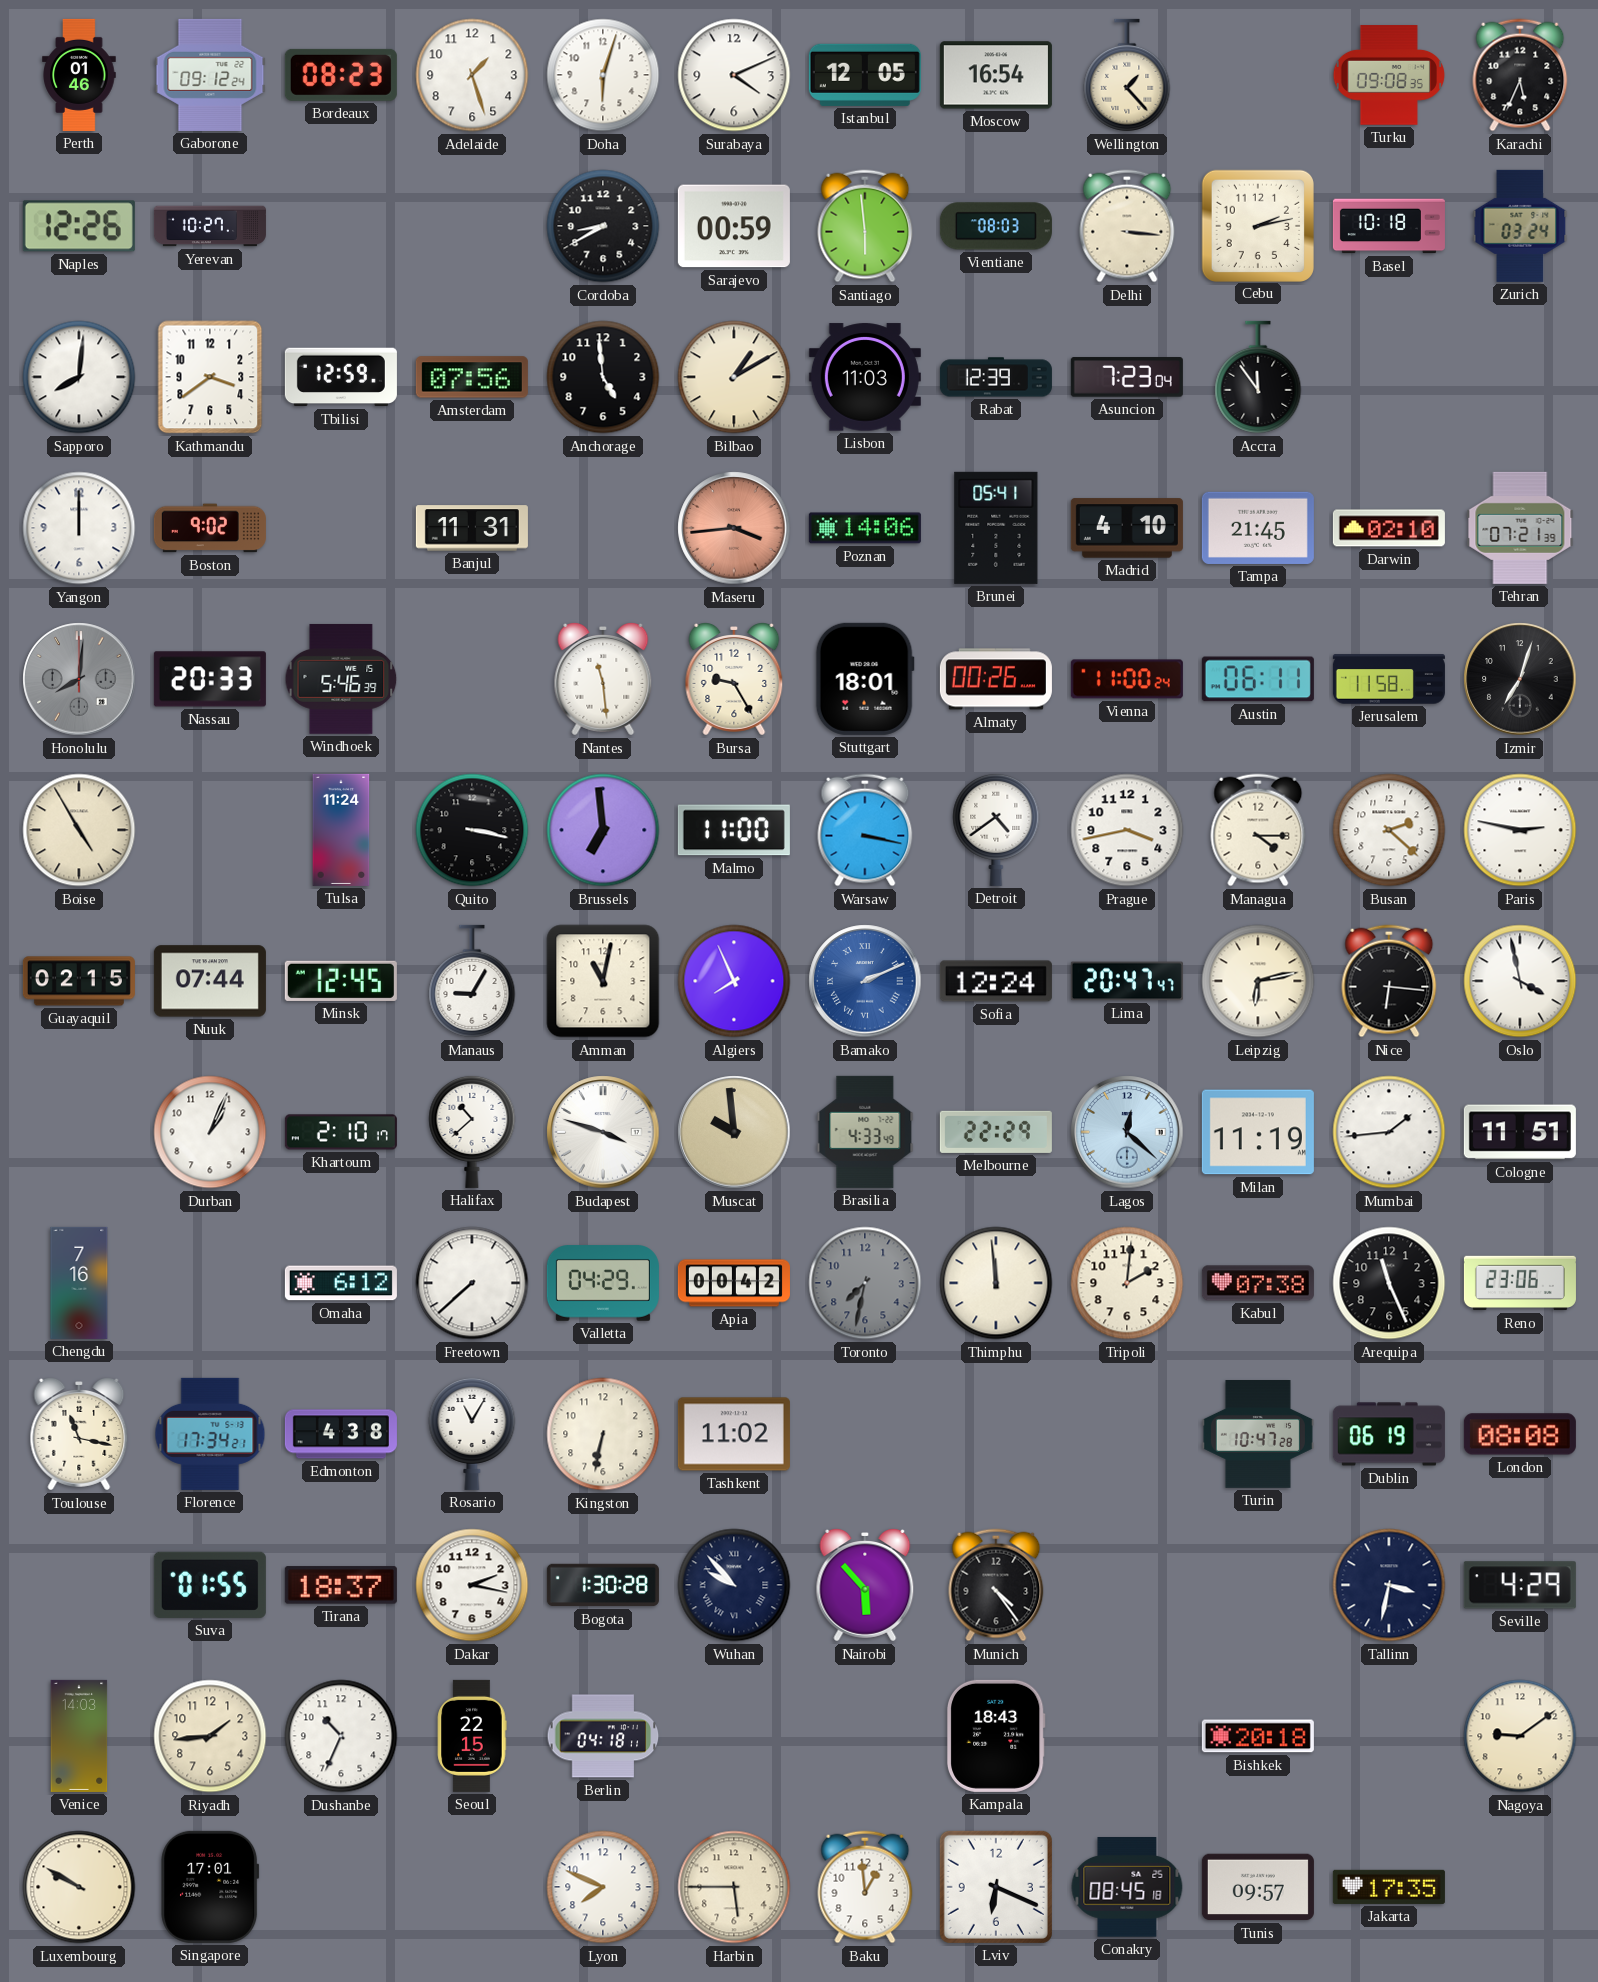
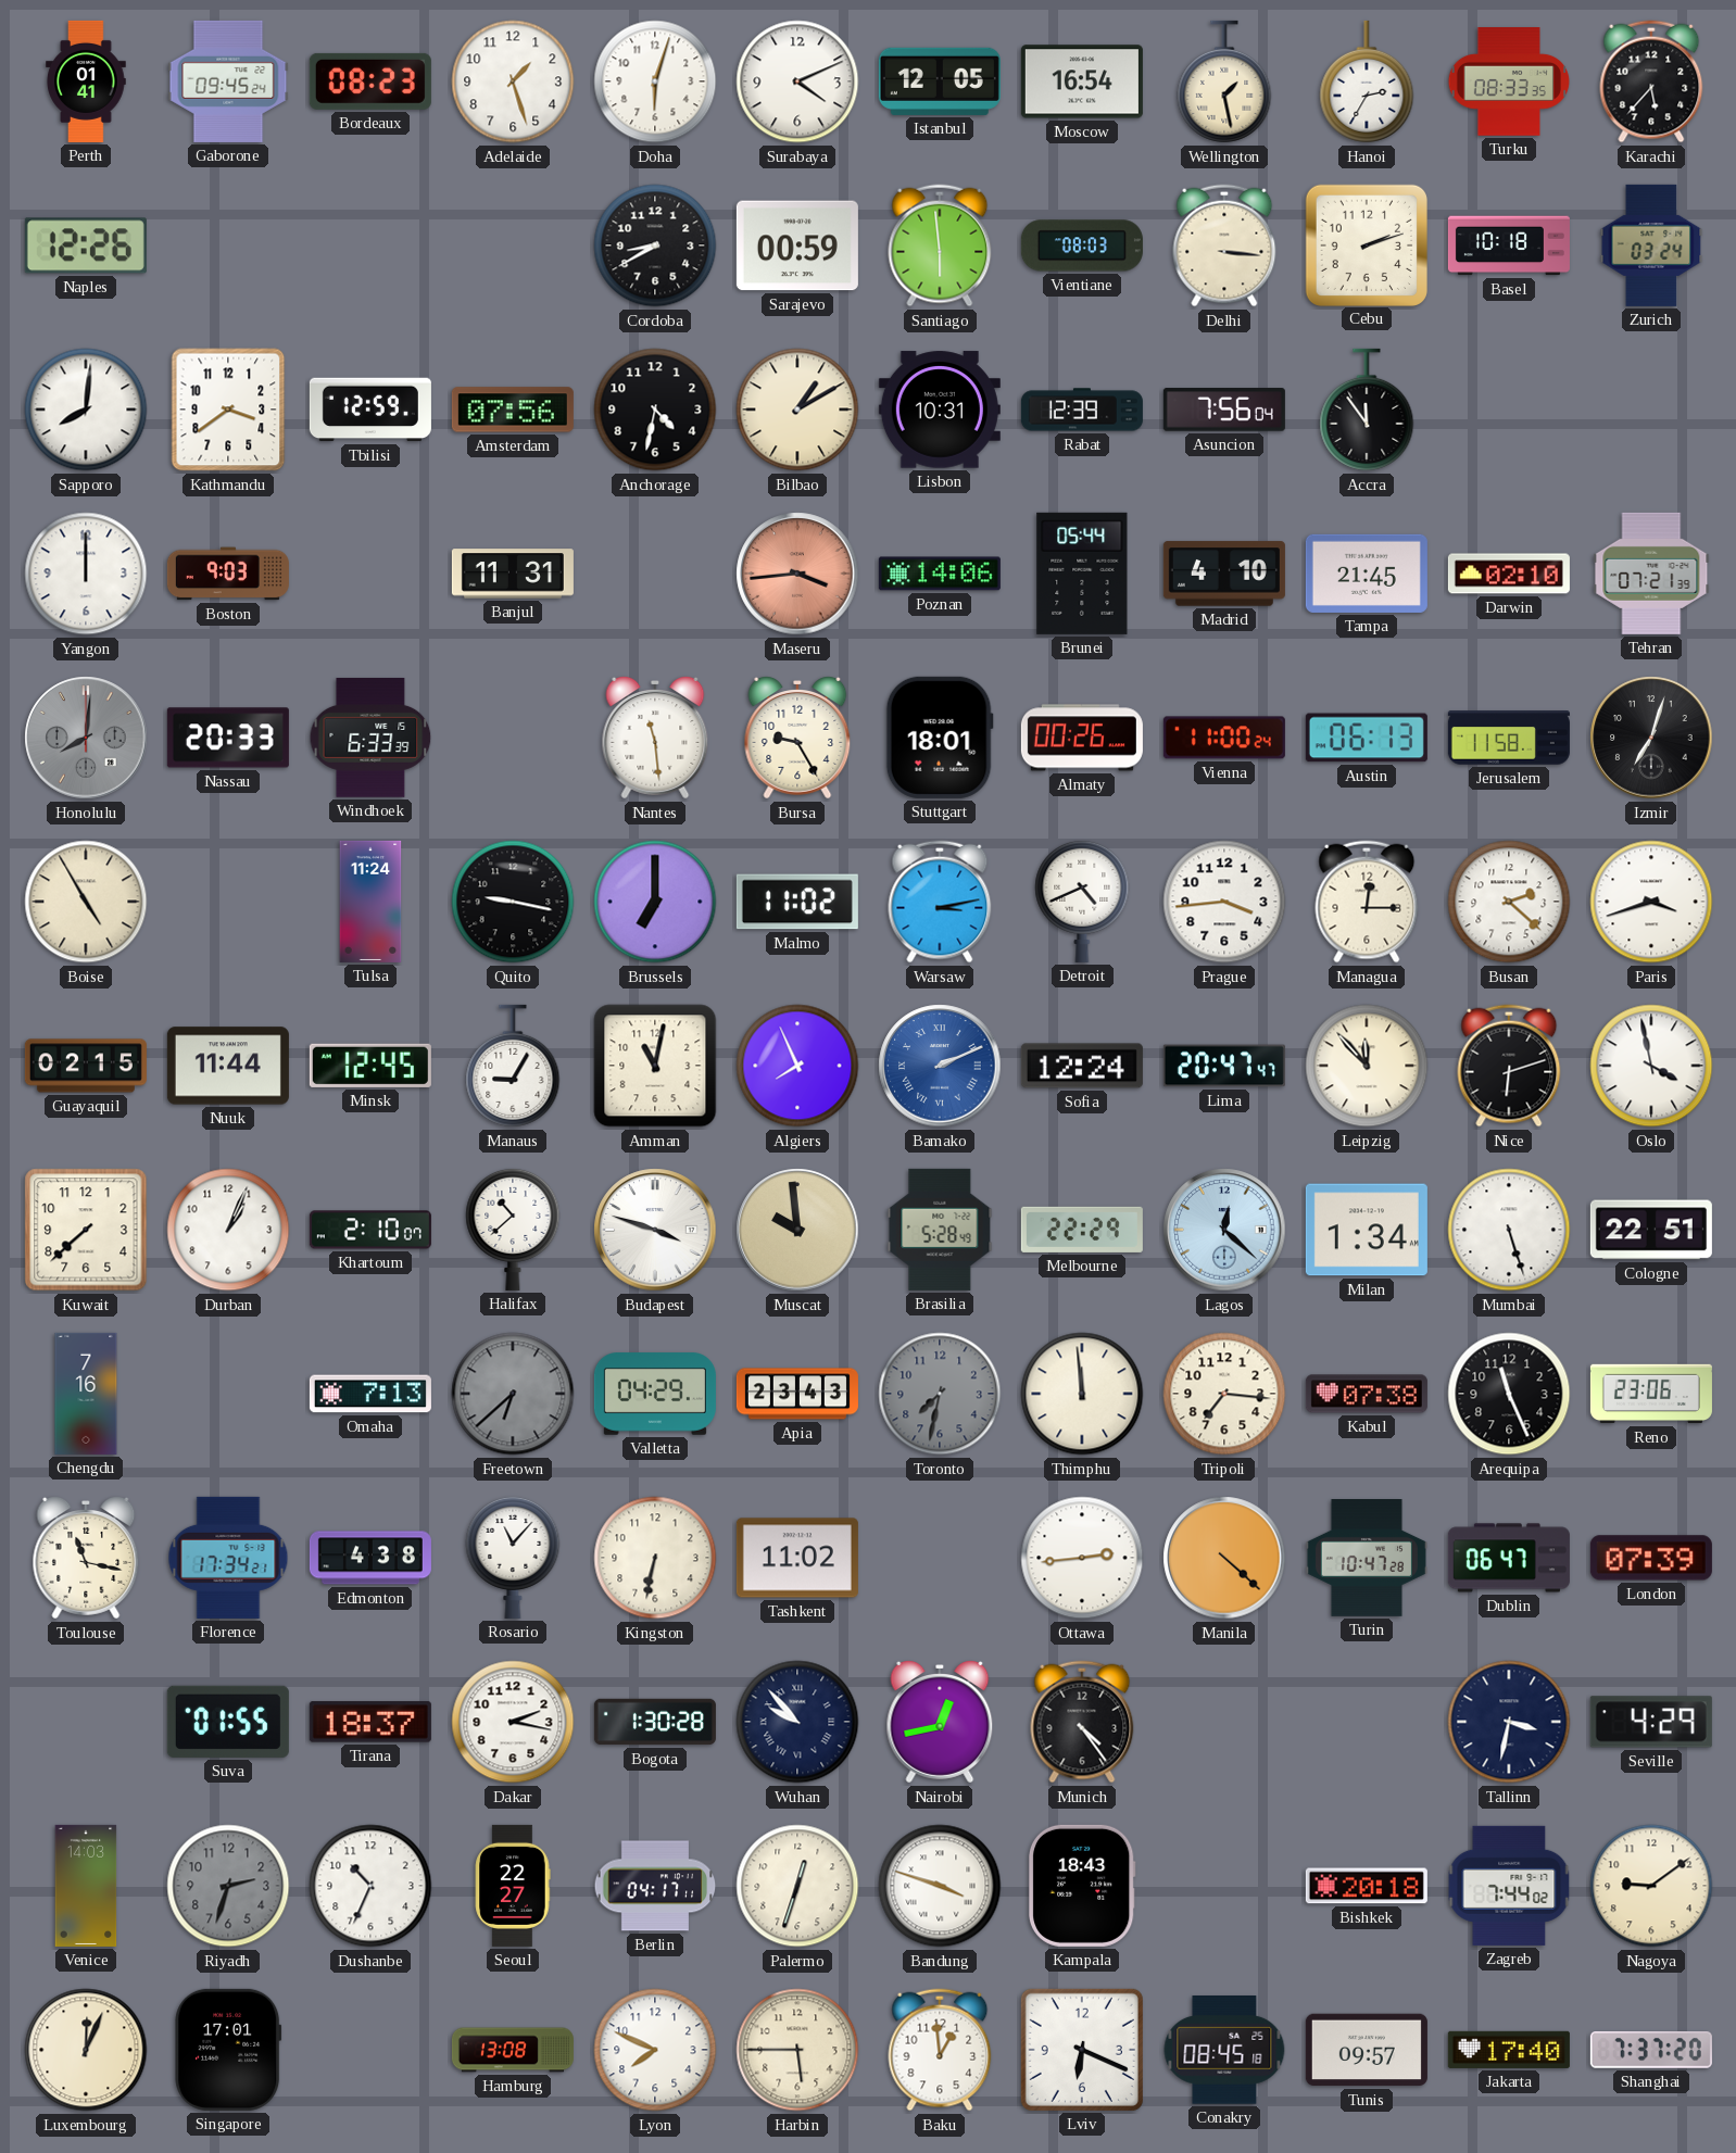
Perth: 01:46 -> 01:41 (86, 81)
Gaborone: 09:12 -> 09:45 (228, 81)
Wellington: 1:23 -> 1:28 (1224, 81)
Hanoi: none -> 2:35 (1367, 81)
Turku: 09:08 -> 08:33 (1509, 81)
Karachi: 5:34 -> 5:37 (1651, 81)
Yerevan: 10:27 -> none (210, 226)
Cebu: 2:13 -> 2:12 (1366, 244)
Anchorage: 4:59 -> 4:32 (655, 410)
Lisbon: 11:03 -> 10:31 (940, 410)
Asuncion: 7:23 -> 7:56 (1224, 410)
Boston: 9:02 -> 9:03 (228, 574)
Brunei: 05:41 -> 05:44 (1082, 574)
Windhoek: 5:46 -> 6:33 (370, 738)
Austin: 06:11 -> 06:13 (1367, 738)
Quito: 3:17 -> 9:17 (513, 902)
Brussels: 6:59 -> 7:00 (655, 902)
Malmo: 11:00 -> 11:02 (797, 902)
Warsaw: 3:17 -> 3:13 (940, 902)
Detroit: 4:39 -> 4:41 (1082, 901)
Prague: 3:43 -> 3:44 (1224, 902)
Managua: 4:15 -> 12:15 (1367, 902)
Paris: 2:47 -> 3:42 (1651, 902)
Nuuk: 07:44 -> 11:44 (228, 1066)
Leipzig: 6:13 -> 11:53 (1367, 1066)
Nice: 6:16 -> 6:12 (1509, 1066)
Kuwait: none -> 7:38 (86, 1230)
Khartoum: 2:10:17 -> 2:10:07 (370, 1230)
Brasilia: 4:33 -> 5:28 (940, 1230)
Milan: 11:19 -> 1:34 (1367, 1230)
Mumbai: 1:44 -> 5:27 (1509, 1230)
Cologne: 11:51 -> 22:51 (1651, 1230)
Omaha: 6:12 -> 7:13 (370, 1394)
Freetown: 7:38 -> 6:38 (513, 1394)
Freetown dial: white -> grey (513, 1394)
Apia: 00:42 -> 23:43 (797, 1394)
Tripoli: 2:01 -> 7:16 (1224, 1394)
Rosario: 11:05 -> 11:07 (513, 1557)
Ottawa: none -> 2:44 (1082, 1558)
Manila: none -> 4:22 (1224, 1558)
Dublin: 06:19 -> 06:47 (1509, 1558)
London: 08:08 -> 07:39 (1651, 1558)
Nairobi: 5:53 -> 12:43 (940, 1722)
Riyadh: 1:44 -> 2:33 (228, 1886)
Riyadh dial: cream -> grey (228, 1886)
Seoul: 22:15 -> 22:27 (513, 1886)
Berlin: 04:18 -> 04:17 (655, 1886)
Palermo: none -> 12:33 (797, 1886)
Bandung: none -> 3:48 (940, 1886)
Zagreb: none -> 7:44 (1509, 1886)
Luxembourg: 9:50 -> 12:04 (86, 2050)
Hamburg: none -> 13:08 (513, 2050)
Jakarta: 17:35 -> 17:40 (1509, 2050)
Shanghai: none -> 7:37 (1651, 2051)
